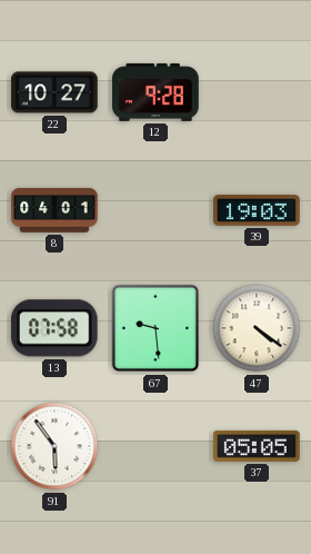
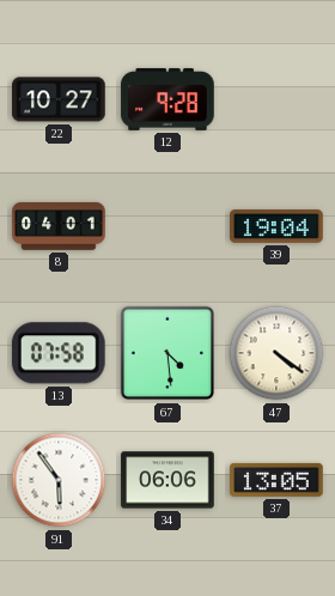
39: 19:03 -> 19:04 (276, 226)
67: 9:29 -> 4:29 (167, 353)
34: none -> 06:06 (167, 480)
37: 05:05 -> 13:05 (276, 480)
